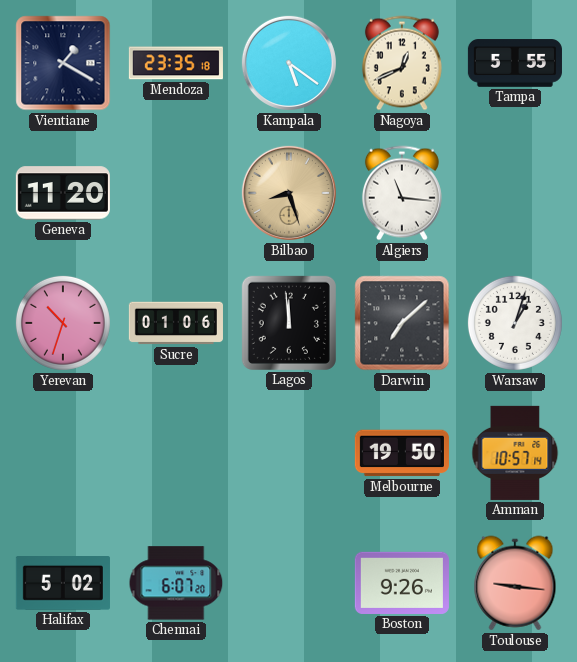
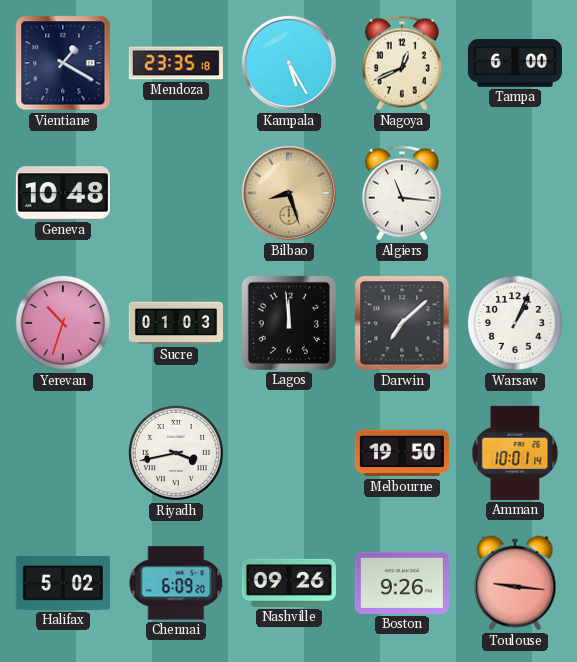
Kampala: 5:21 -> 5:25 (289, 63)
Tampa: 5:55 -> 6:00 (515, 63)
Geneva: 11:20 -> 10:48 (63, 193)
Sucre: 01:06 -> 01:03 (176, 323)
Warsaw: 1:03 -> 1:04 (515, 323)
Riyadh: none -> 3:43 (176, 453)
Amman: 10:57 -> 10:01 (515, 453)
Chennai: 6:07 -> 6:09 (176, 583)
Nashville: none -> 09:26 (289, 583)
